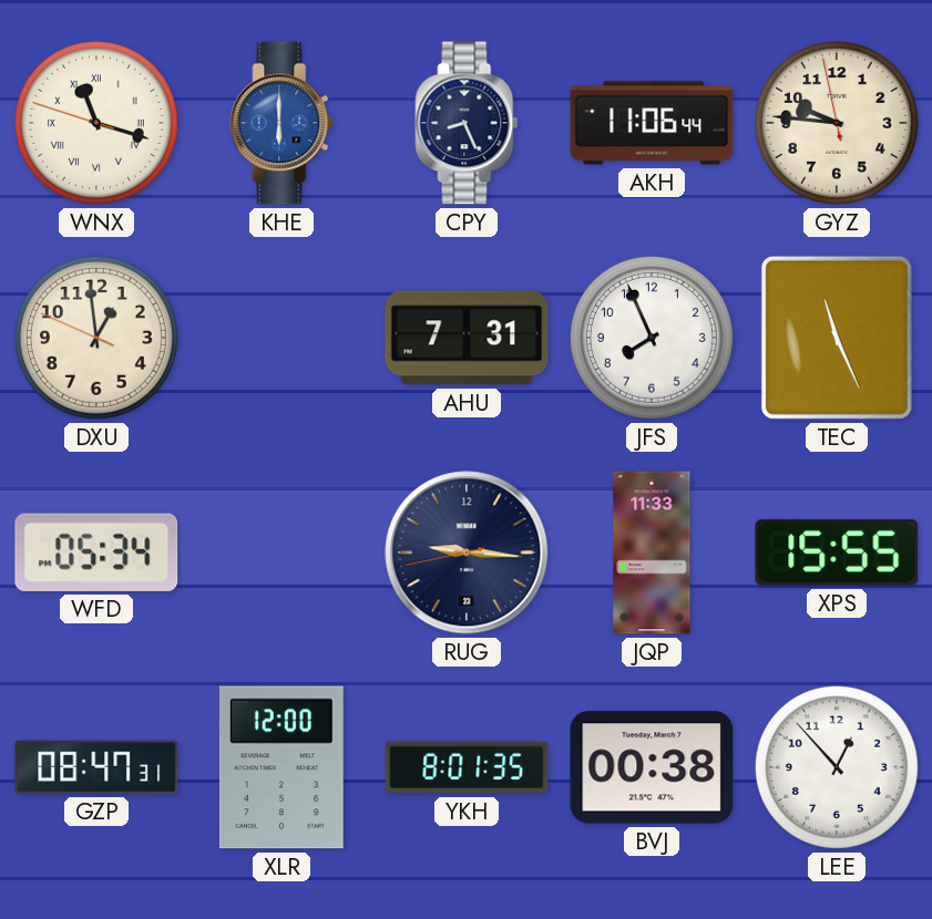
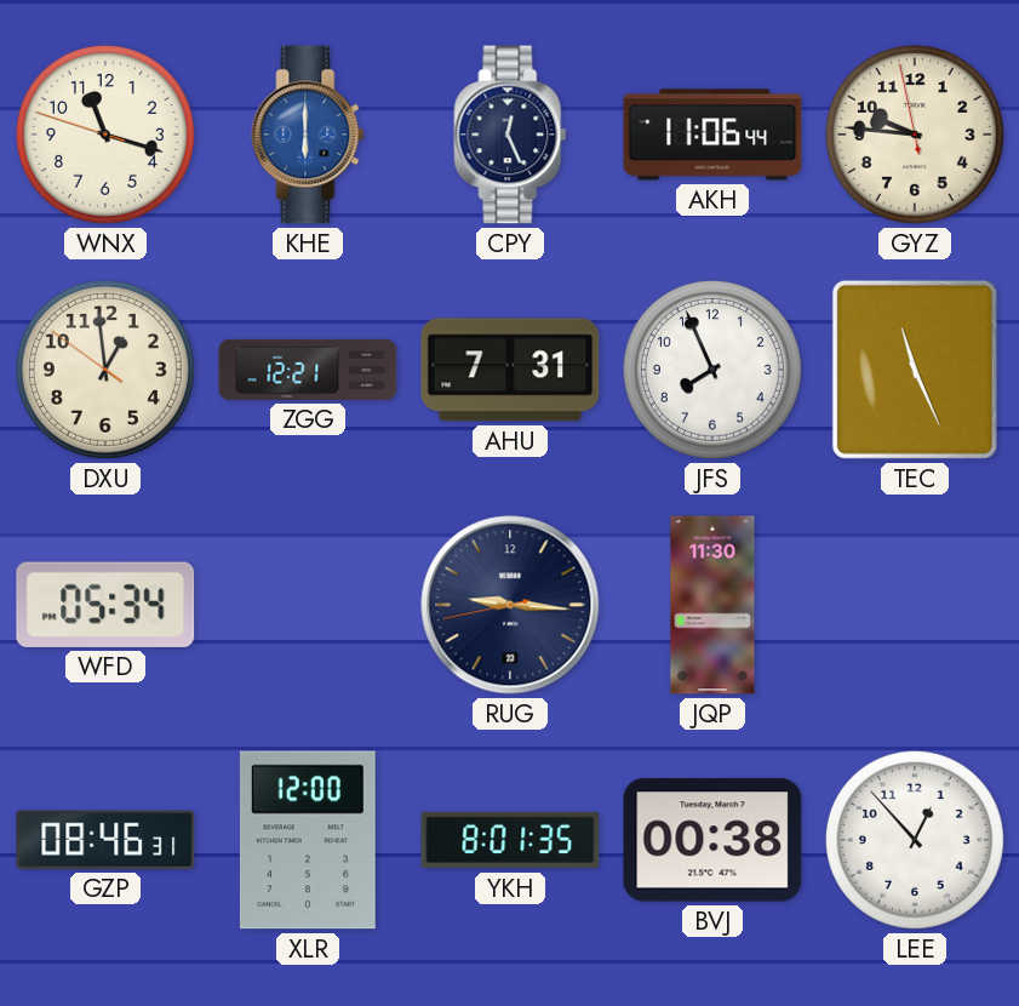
WNX numerals: Roman -> Arabic (105, 135)
CPY: 8:26 -> 12:26 (510, 135)
DXU: 12:58:49 -> 12:58:51 (105, 370)
ZGG: none -> 12:21 (308, 370)
JQP: 11:33 -> 11:30 (712, 605)
XPS: 15:55 -> none (837, 553)
GZP: 08:47 -> 08:46 (105, 840)
